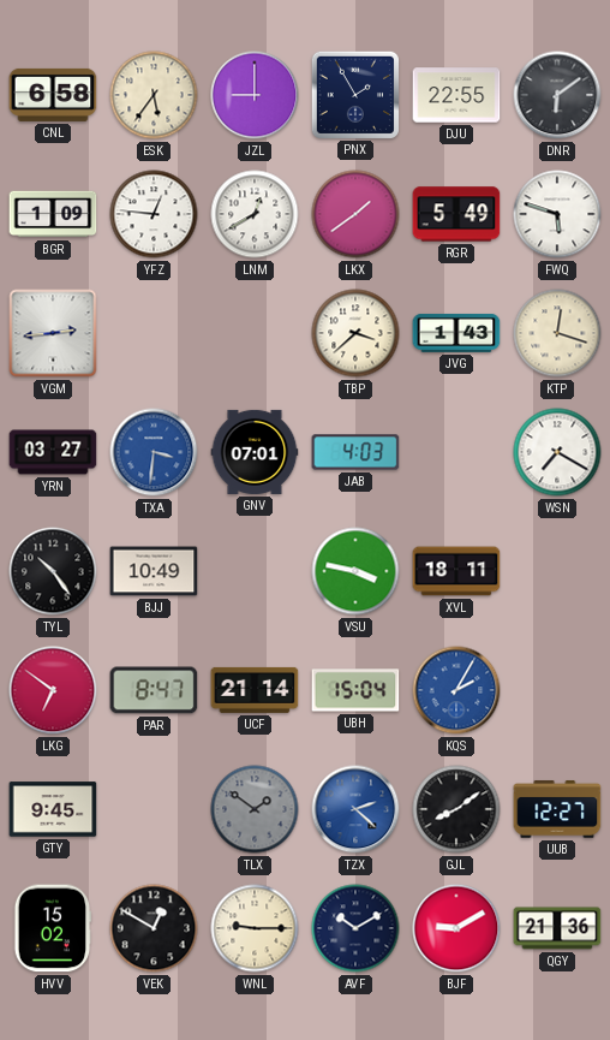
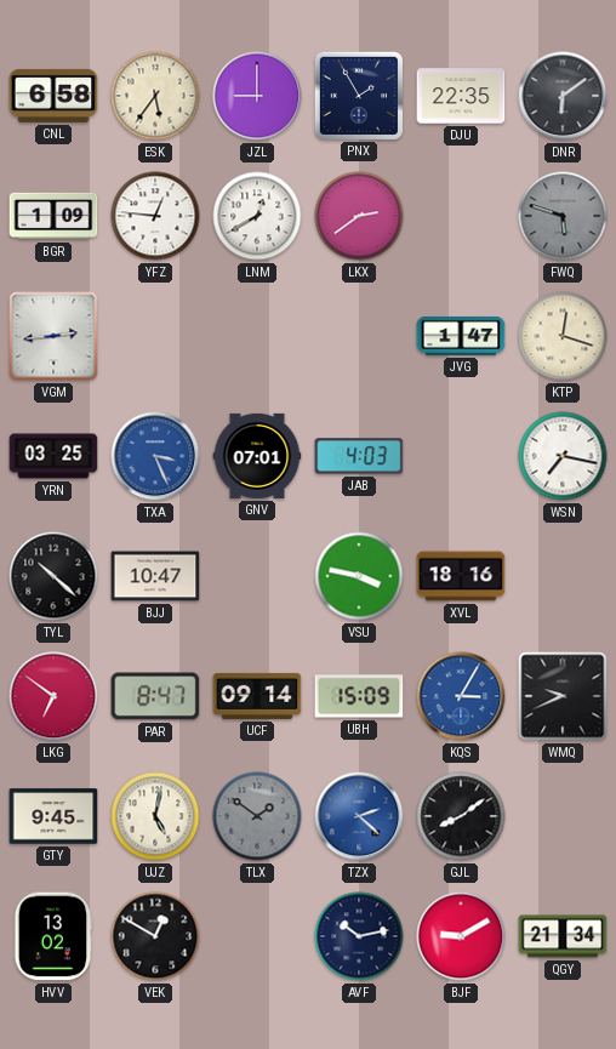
DJU: 22:55 -> 22:35 (461, 96)
LKX: 1:39 -> 2:39 (359, 216)
RGR: 5:49 -> none (456, 214)
FWQ dial: white -> grey (563, 216)
TBP: 3:38 -> none (355, 333)
JVG: 1:43 -> 1:47 (461, 336)
YRN: 03:27 -> 03:25 (53, 456)
TXA: 3:31 -> 3:26 (155, 456)
WSN: 7:20 -> 7:17 (563, 456)
TYL: 10:24 -> 10:22 (53, 576)
BJJ: 10:49 -> 10:47 (155, 576)
XVL: 18:11 -> 18:16 (461, 576)
UCF: 21:14 -> 09:14 (257, 696)
UBH: 15:04 -> 15:09 (359, 696)
KQS: 2:05 -> 3:05 (461, 696)
WMQ: none -> 9:41 (563, 696)
UJZ: none -> 5:02 (155, 816)
UUB: 12:27 -> none (557, 809)
HVV: 15:02 -> 13:02 (53, 936)
WNL: 9:15 -> none (255, 928)
AVF: 10:10 -> 10:13 (359, 936)
QGY: 21:36 -> 21:34 (563, 936)
